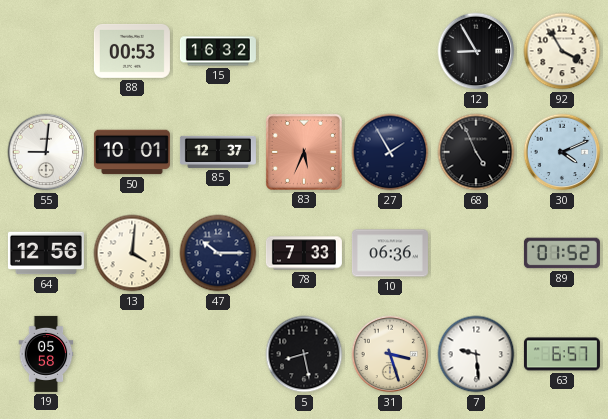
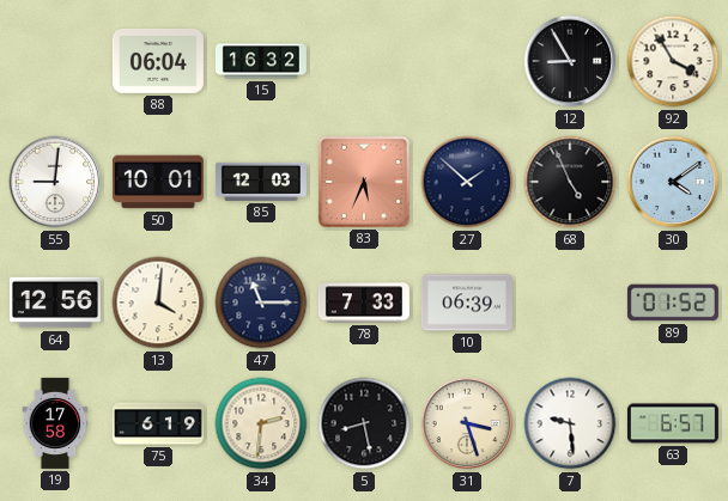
88: 00:53 -> 06:04 (158, 61)
85: 12:37 -> 12:03 (261, 182)
27: 1:55 -> 1:52 (467, 182)
30: 4:11 -> 4:09 (673, 182)
47: 10:15 -> 11:15 (261, 303)
10: 06:36 -> 06:39 (467, 303)
19: 05:58 -> 17:58 (55, 423)
75: none -> 6:19 (158, 423)
34: none -> 2:31 (261, 423)
